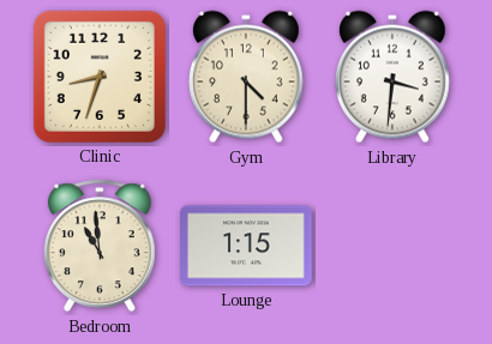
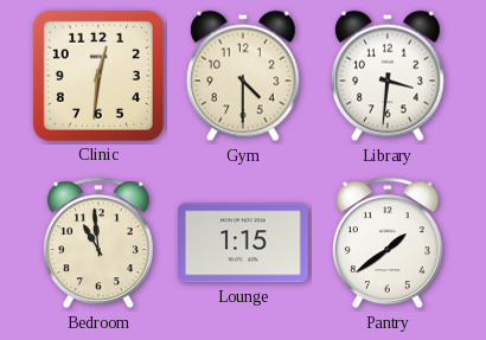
Clinic: 8:33 -> 12:31 (98, 76)
Pantry: none -> 1:39 (388, 243)
